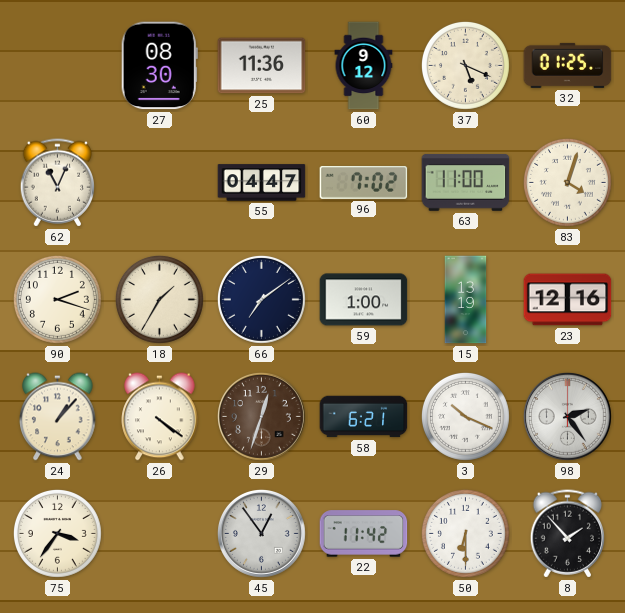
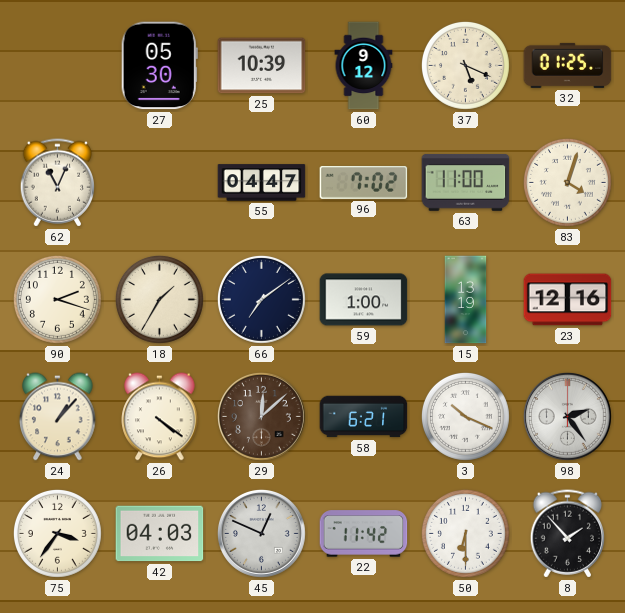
27: 08:30 -> 05:30 (159, 66)
25: 11:36 -> 10:39 (262, 66)
29: 12:33 -> 12:08 (261, 416)
42: none -> 04:03 (160, 534)
45: 12:54 -> 12:49 (261, 533)
